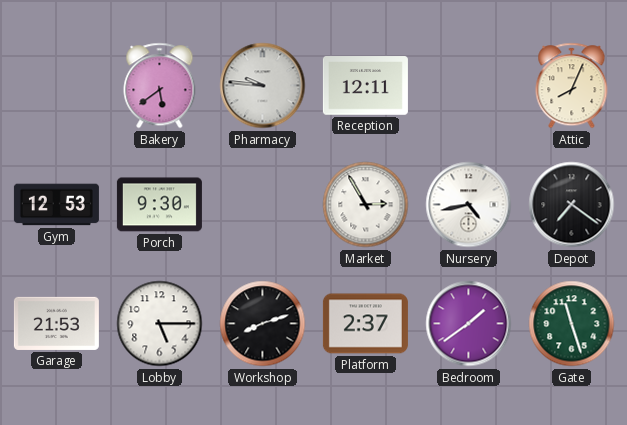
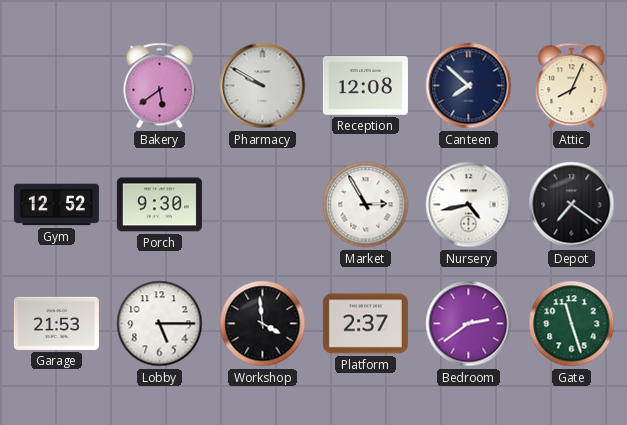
Pharmacy: 9:46 -> 9:50 (263, 86)
Reception: 12:11 -> 12:08 (365, 86)
Canteen: none -> 7:52 (469, 86)
Gym: 12:53 -> 12:52 (56, 205)
Workshop: 8:12 -> 3:59 (263, 324)
Bedroom: 1:39 -> 2:39 (469, 324)
